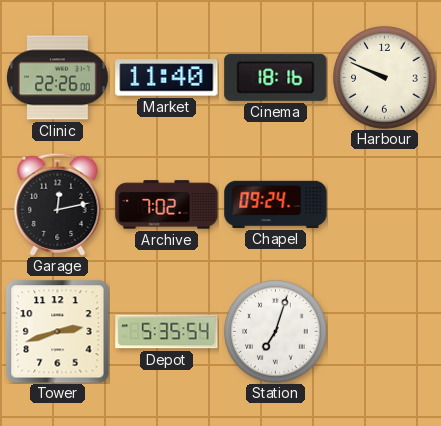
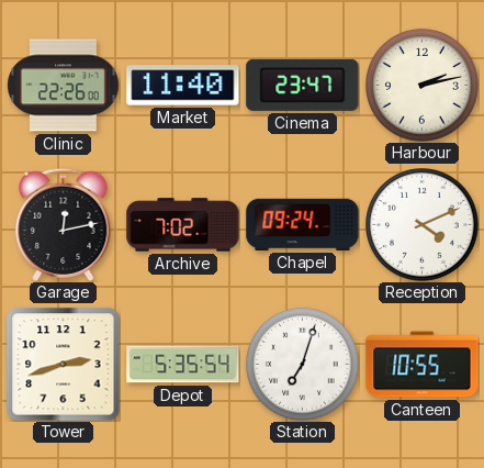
Cinema: 18:16 -> 23:47 (303, 85)
Harbour: 9:49 -> 2:13 (423, 86)
Reception: none -> 4:11 (423, 225)
Canteen: none -> 10:55 (423, 365)
